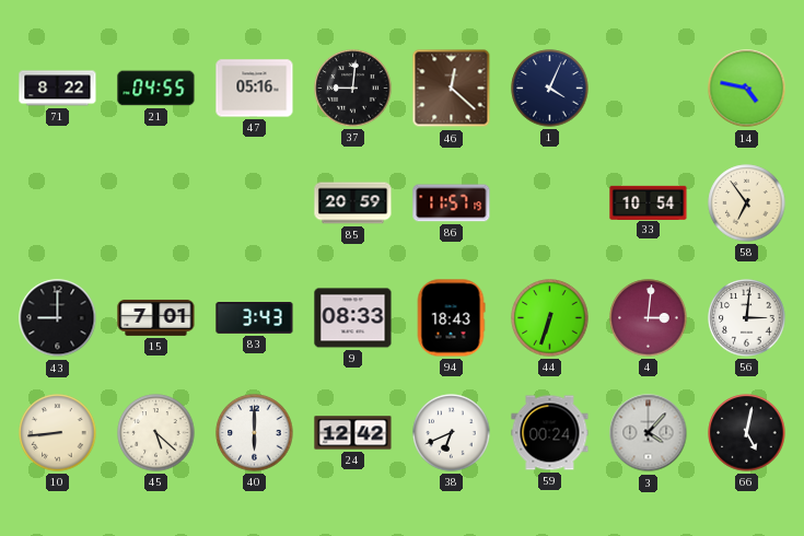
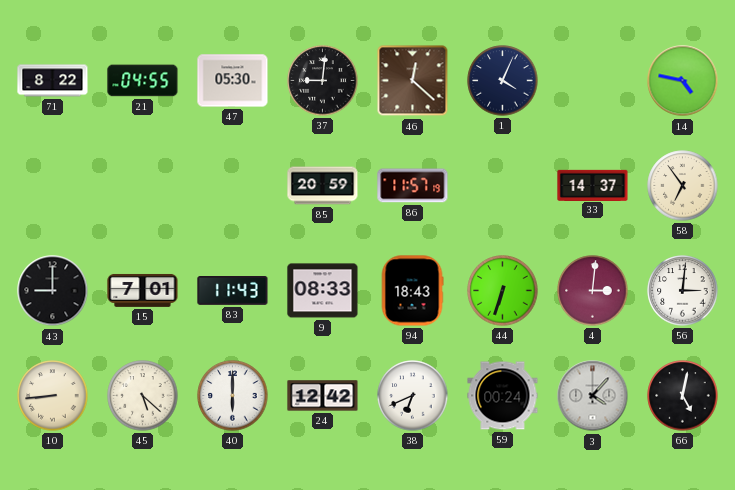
47: 05:16 -> 05:30 (233, 81)
33: 10:54 -> 14:37 (593, 185)
83: 3:43 -> 11:43 (233, 291)
